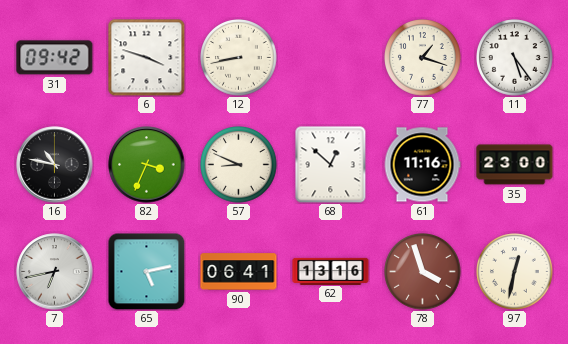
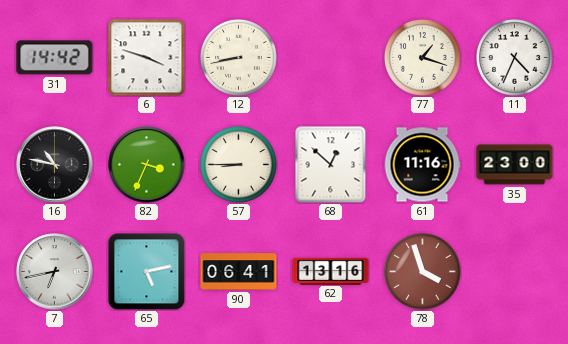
31: 09:42 -> 14:42 (55, 58)
11: 5:24 -> 4:34 (515, 58)
57: 8:49 -> 8:45 (239, 165)
97: 12:32 -> none (515, 272)
